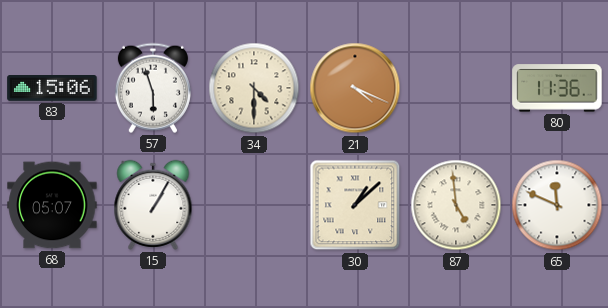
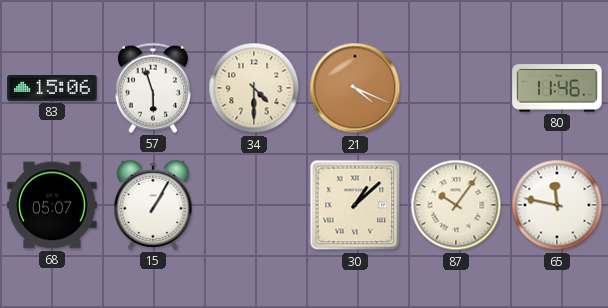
80: 11:36 -> 11:46 (557, 88)
87: 4:59 -> 10:06 (456, 205)
65: 11:49 -> 11:47 (557, 205)
